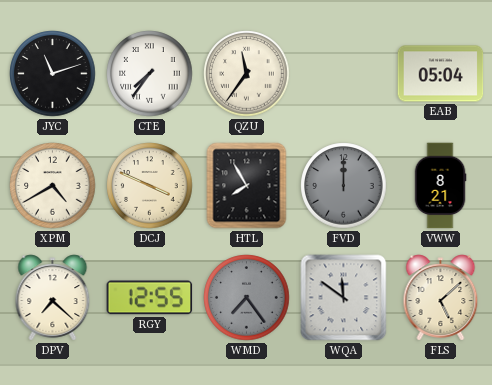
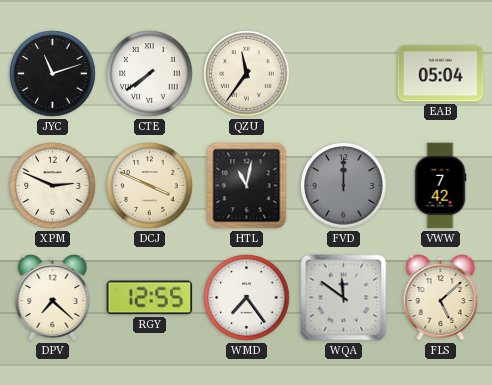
CTE: 7:36 -> 7:39 (150, 74)
XPM: 4:40 -> 2:49 (53, 186)
HTL: 7:55 -> 11:02 (247, 186)
VWW: 8:21 -> 7:42 (440, 186)
WMD dial: grey -> white (247, 298)
